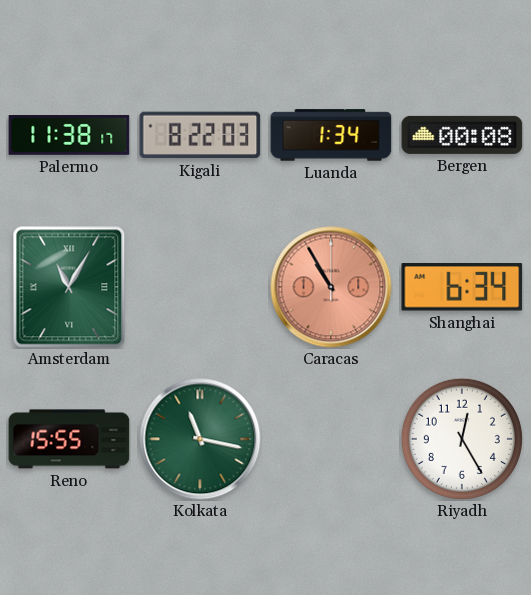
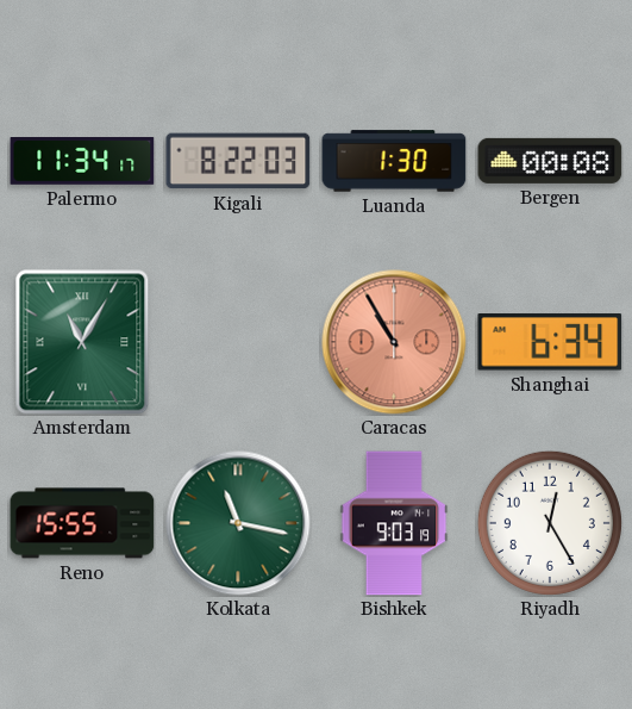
Palermo: 11:38 -> 11:34 (82, 162)
Luanda: 1:34 -> 1:30 (394, 161)
Bishkek: none -> 9:03 (394, 523)
